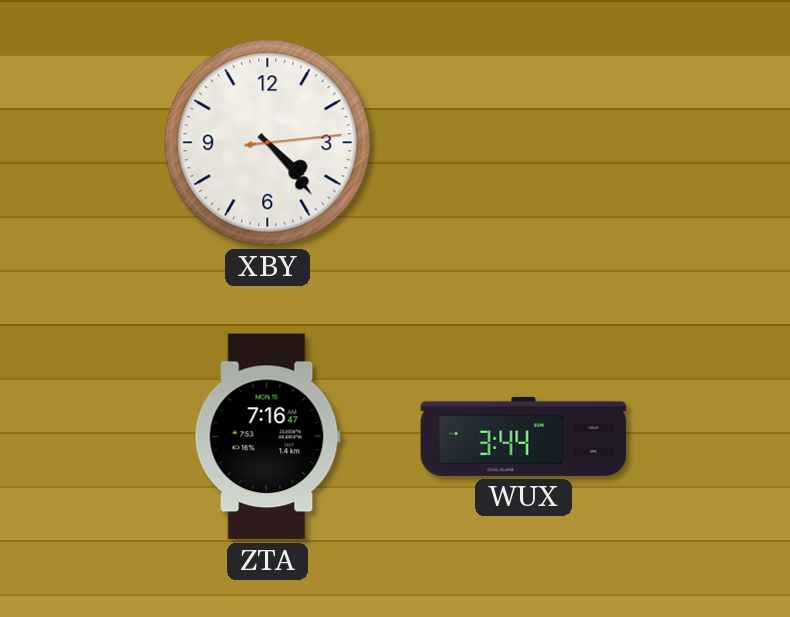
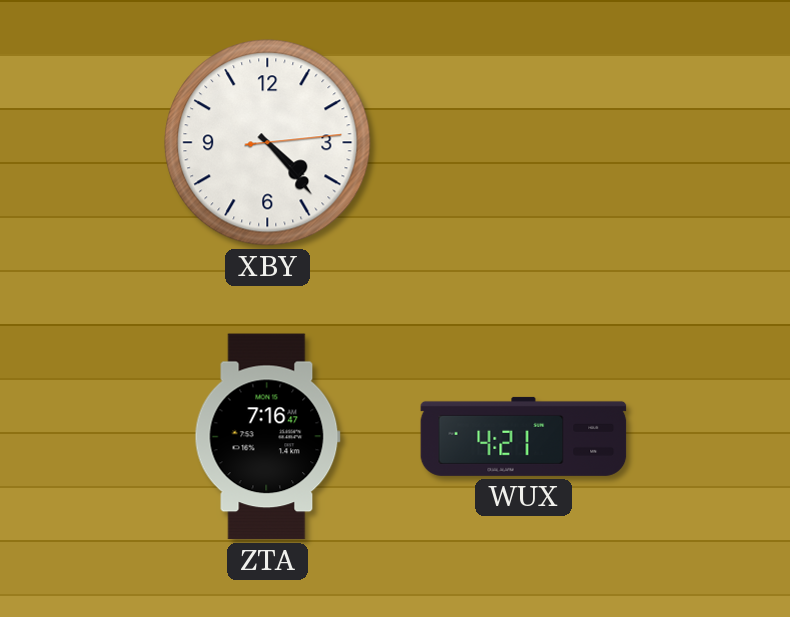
WUX: 3:44 -> 4:21 (524, 436)
